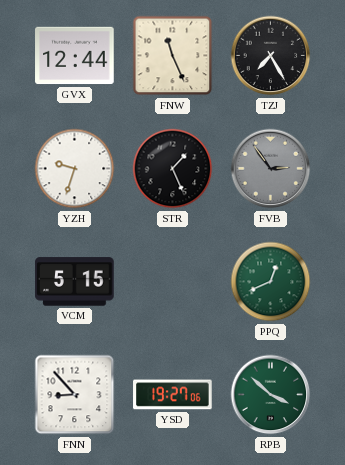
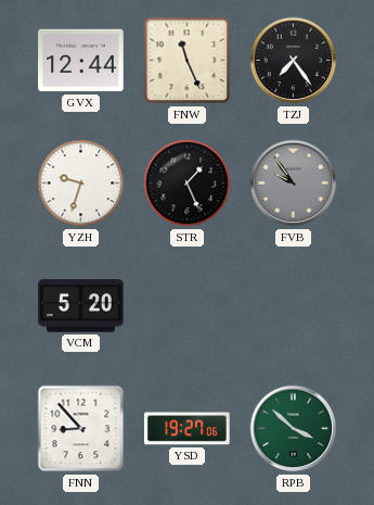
TZJ: 7:25 -> 7:24 (294, 61)
FVB: 2:54 -> 9:54 (294, 184)
VCM: 5:15 -> 5:20 (81, 306)
PPQ: 12:41 -> none (271, 282)
